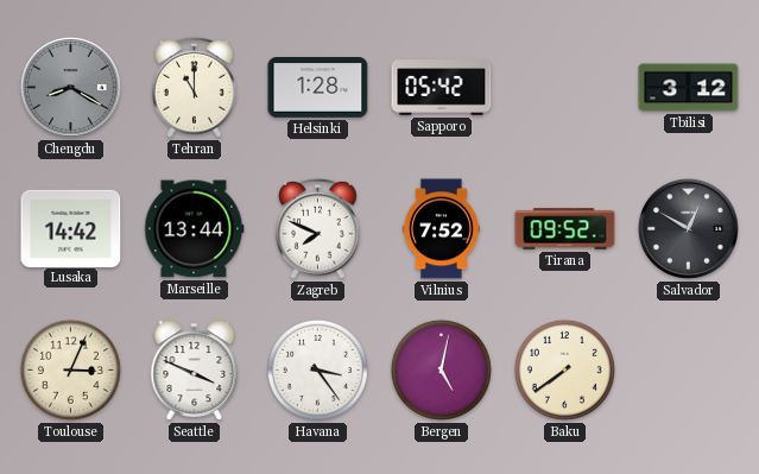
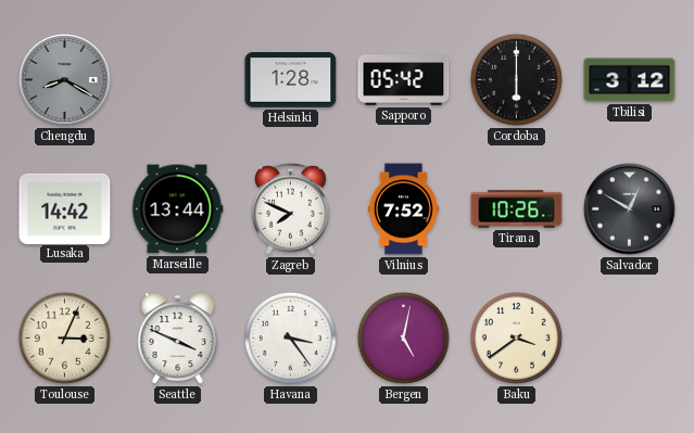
Tehran: 11:00 -> none (195, 87)
Cordoba: none -> 6:00 (516, 79)
Tirana: 09:52 -> 10:26 (517, 209)
Baku: 7:39 -> 3:39 (516, 338)
